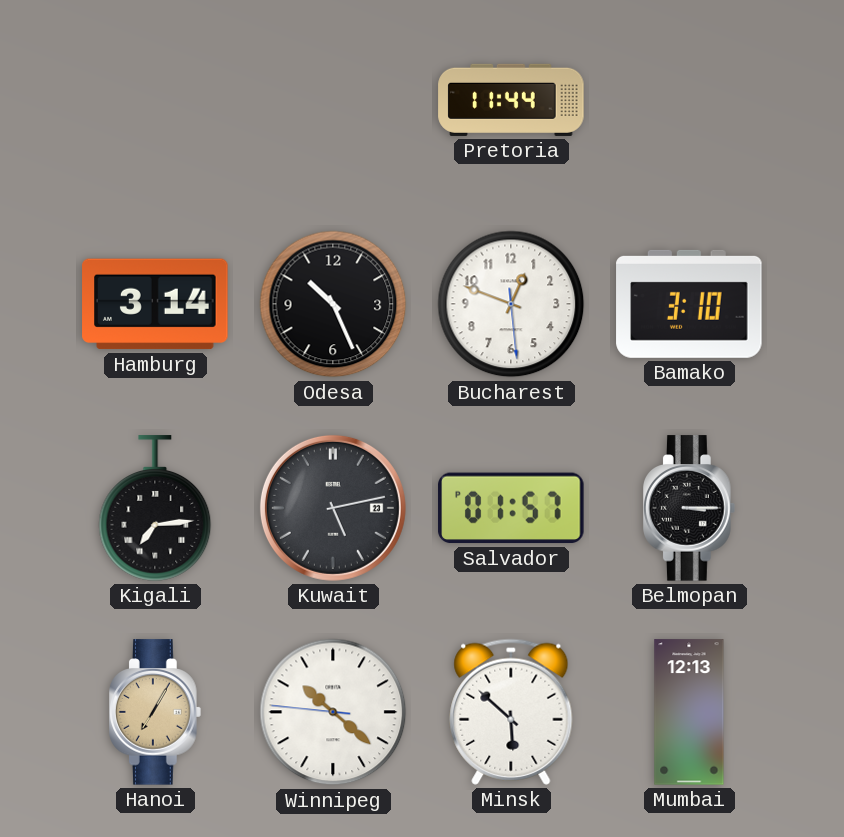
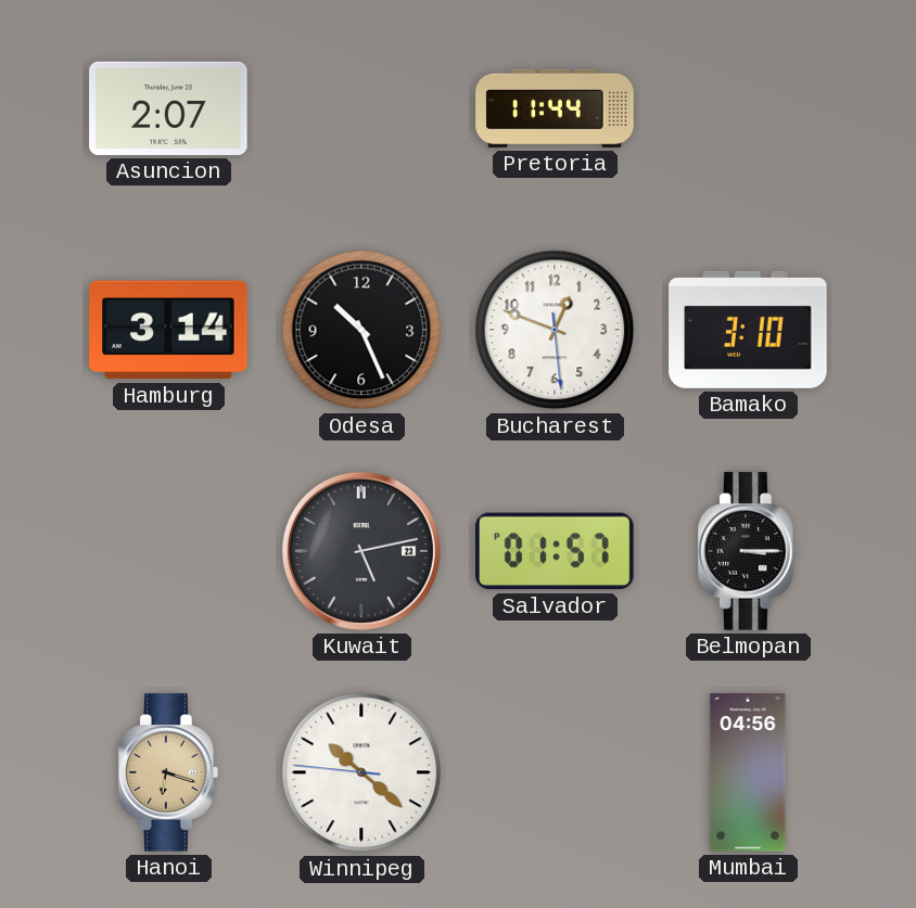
Asuncion: none -> 2:07 (168, 108)
Kigali: 7:14 -> none (155, 508)
Hanoi: 7:05 -> 6:18 (169, 772)
Minsk: 5:52 -> none (511, 712)
Mumbai: 12:13 -> 04:56 (748, 772)
